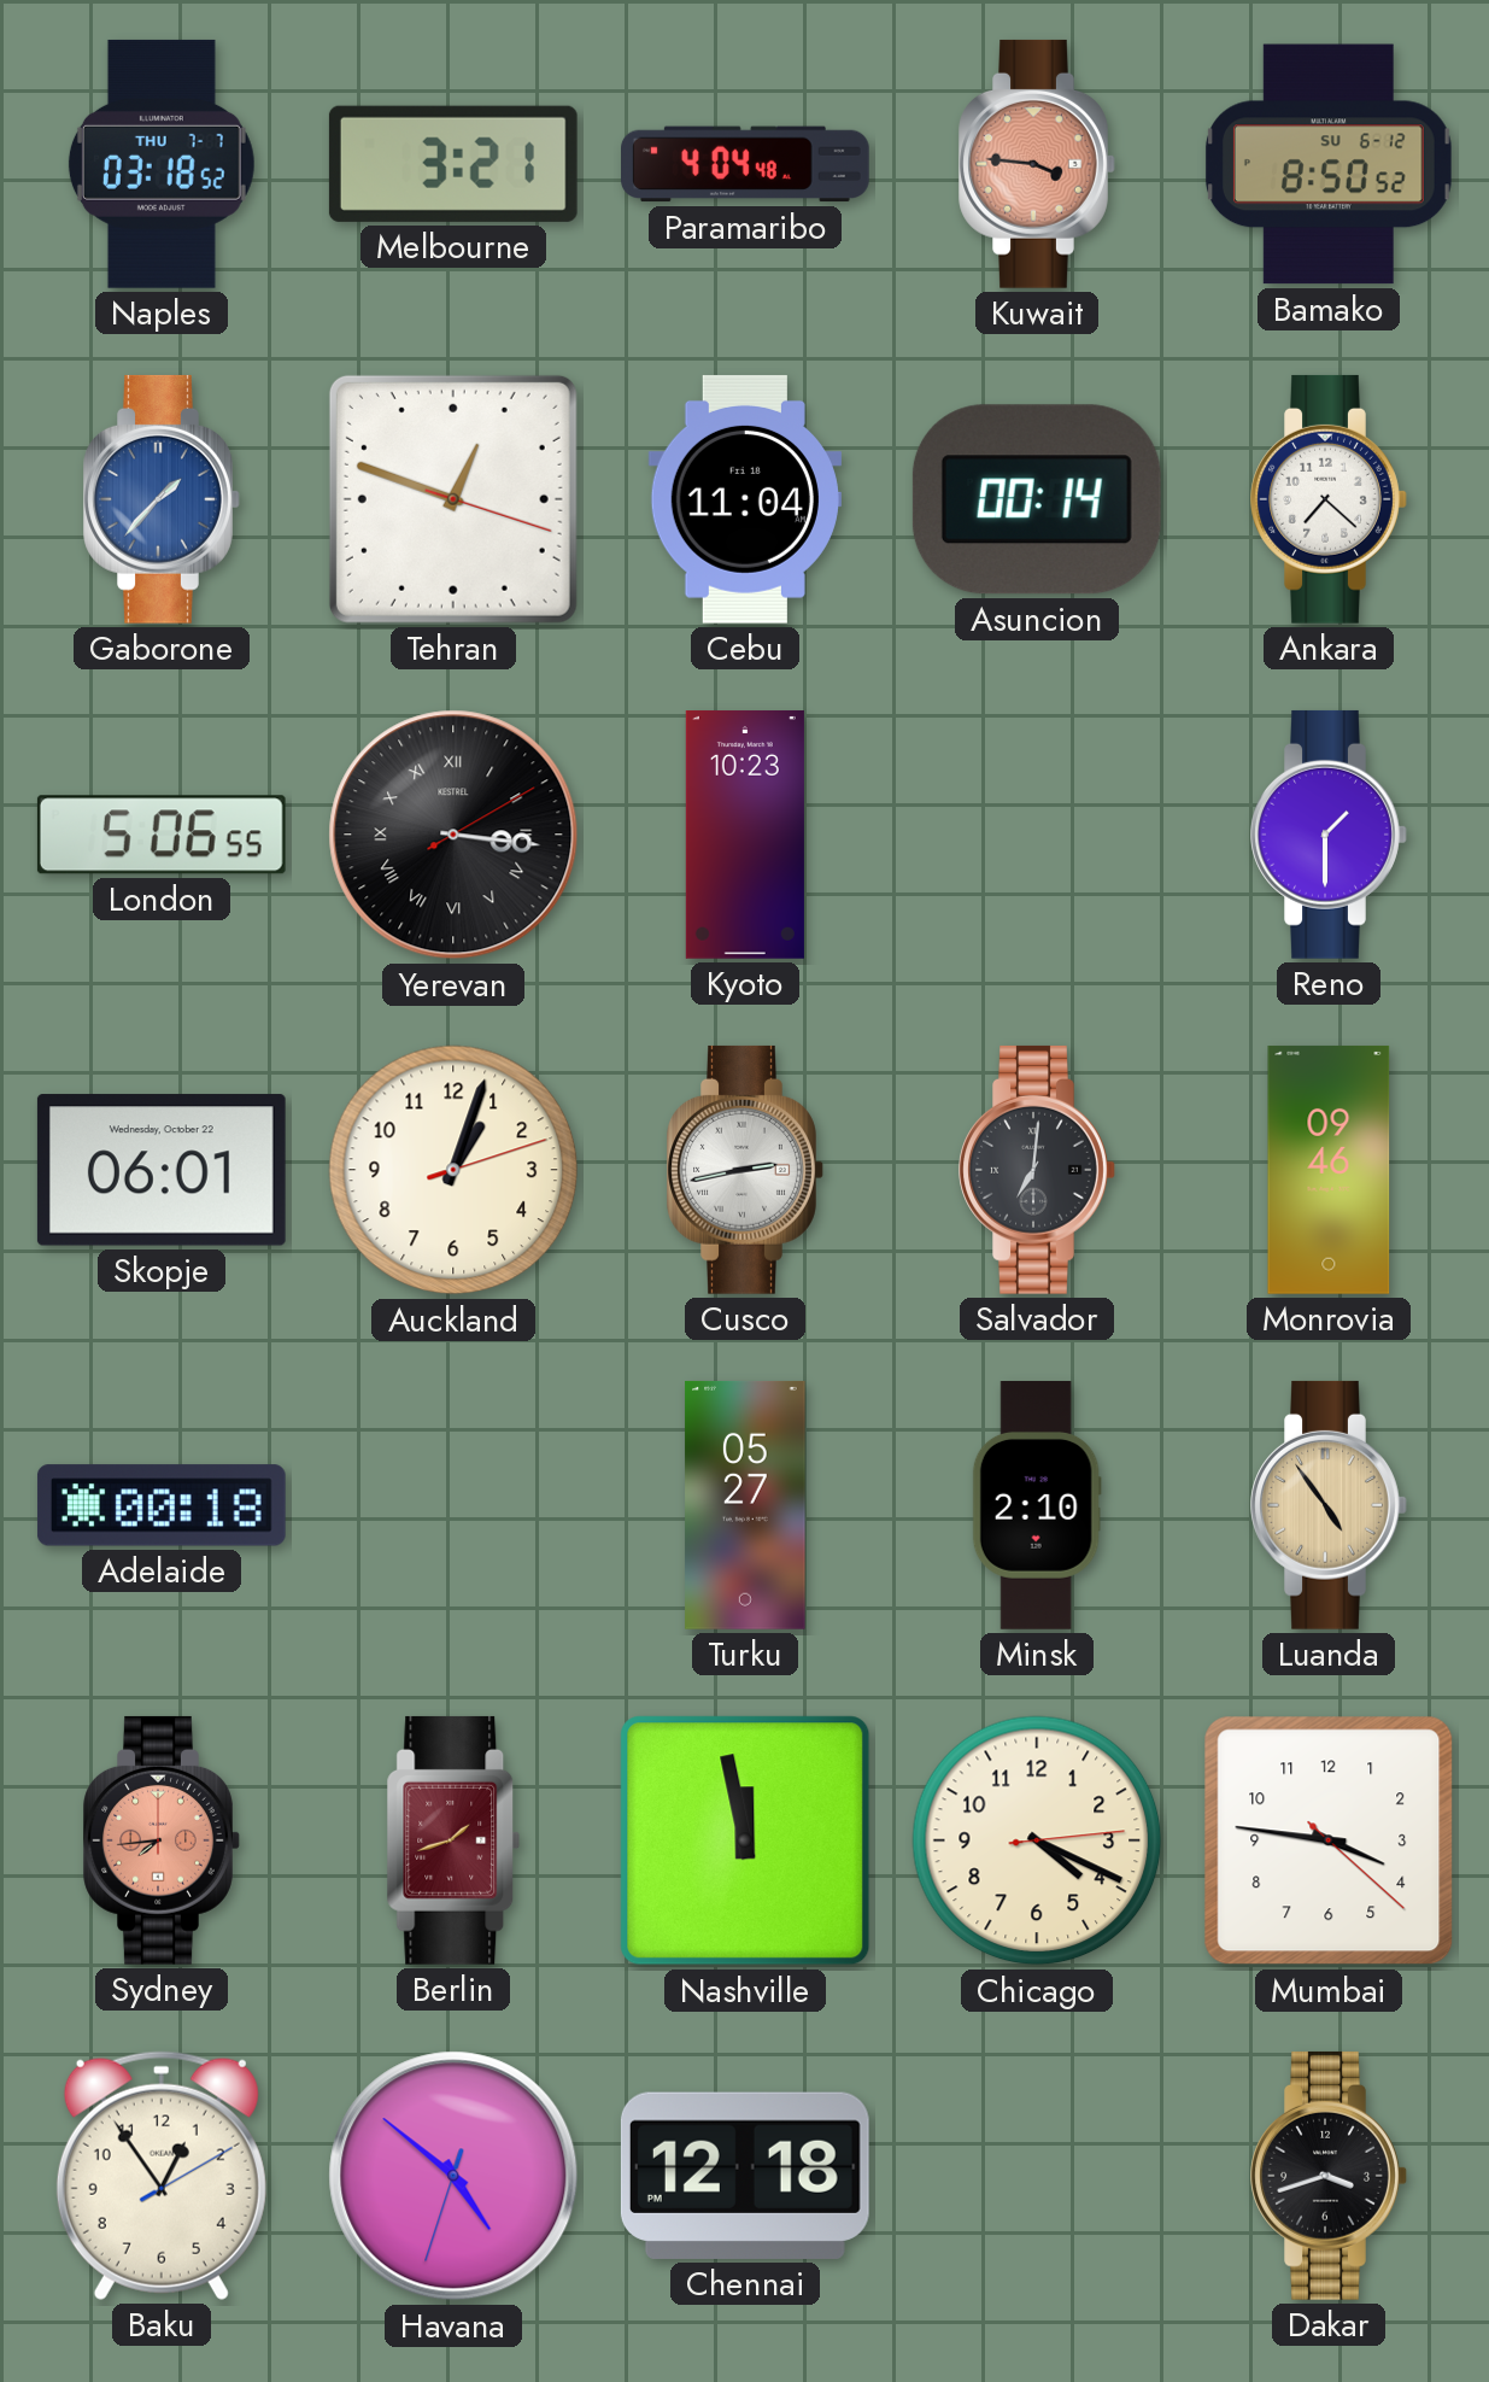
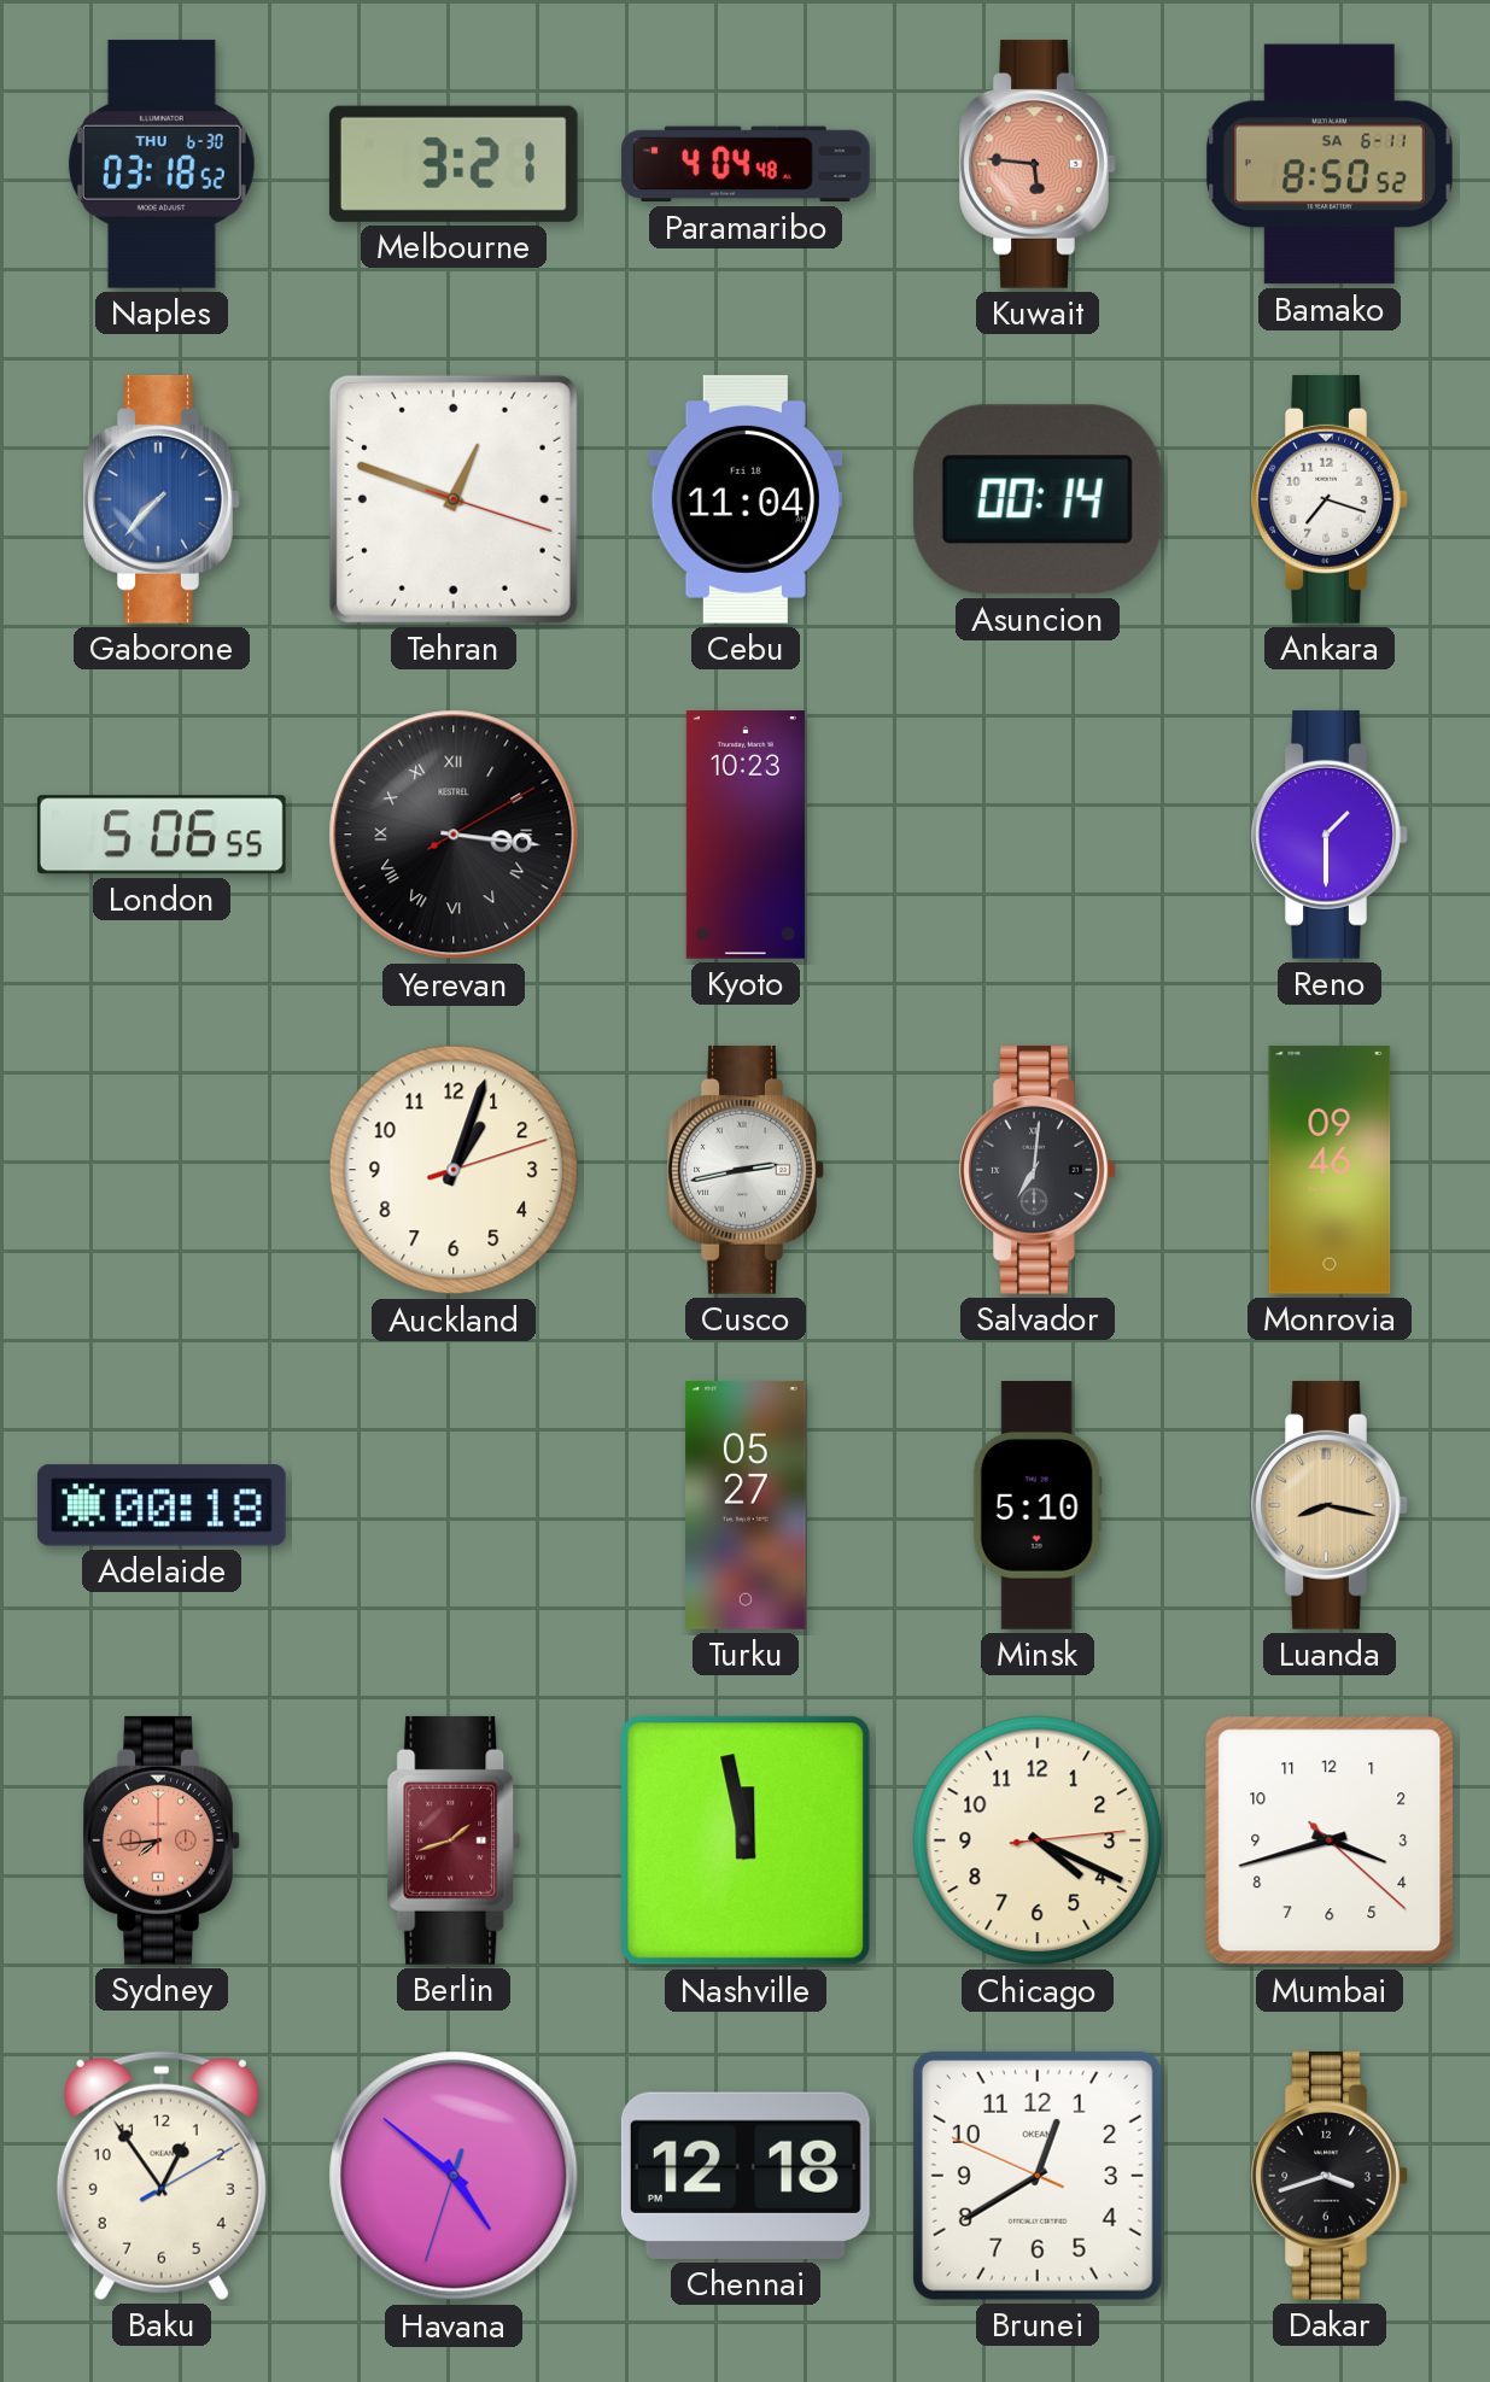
Naples date: THU 7-7 -> THU 6-30 (162, 164)
Kuwait: 3:46 -> 5:46 (1038, 164)
Bamako date: SU 6-12 -> SA 6-11 (1330, 164)
Gaborone: 1:37 -> 7:37 (162, 499)
Ankara: 7:22 -> 7:18 (1330, 499)
Skopje: 06:01 -> none (162, 1170)
Minsk: 2:10 -> 5:10 (1038, 1506)
Luanda: 4:54 -> 8:17 (1330, 1505)
Mumbai: 3:46 -> 3:42 (1330, 1840)
Brunei: none -> 12:39 (1038, 2176)
